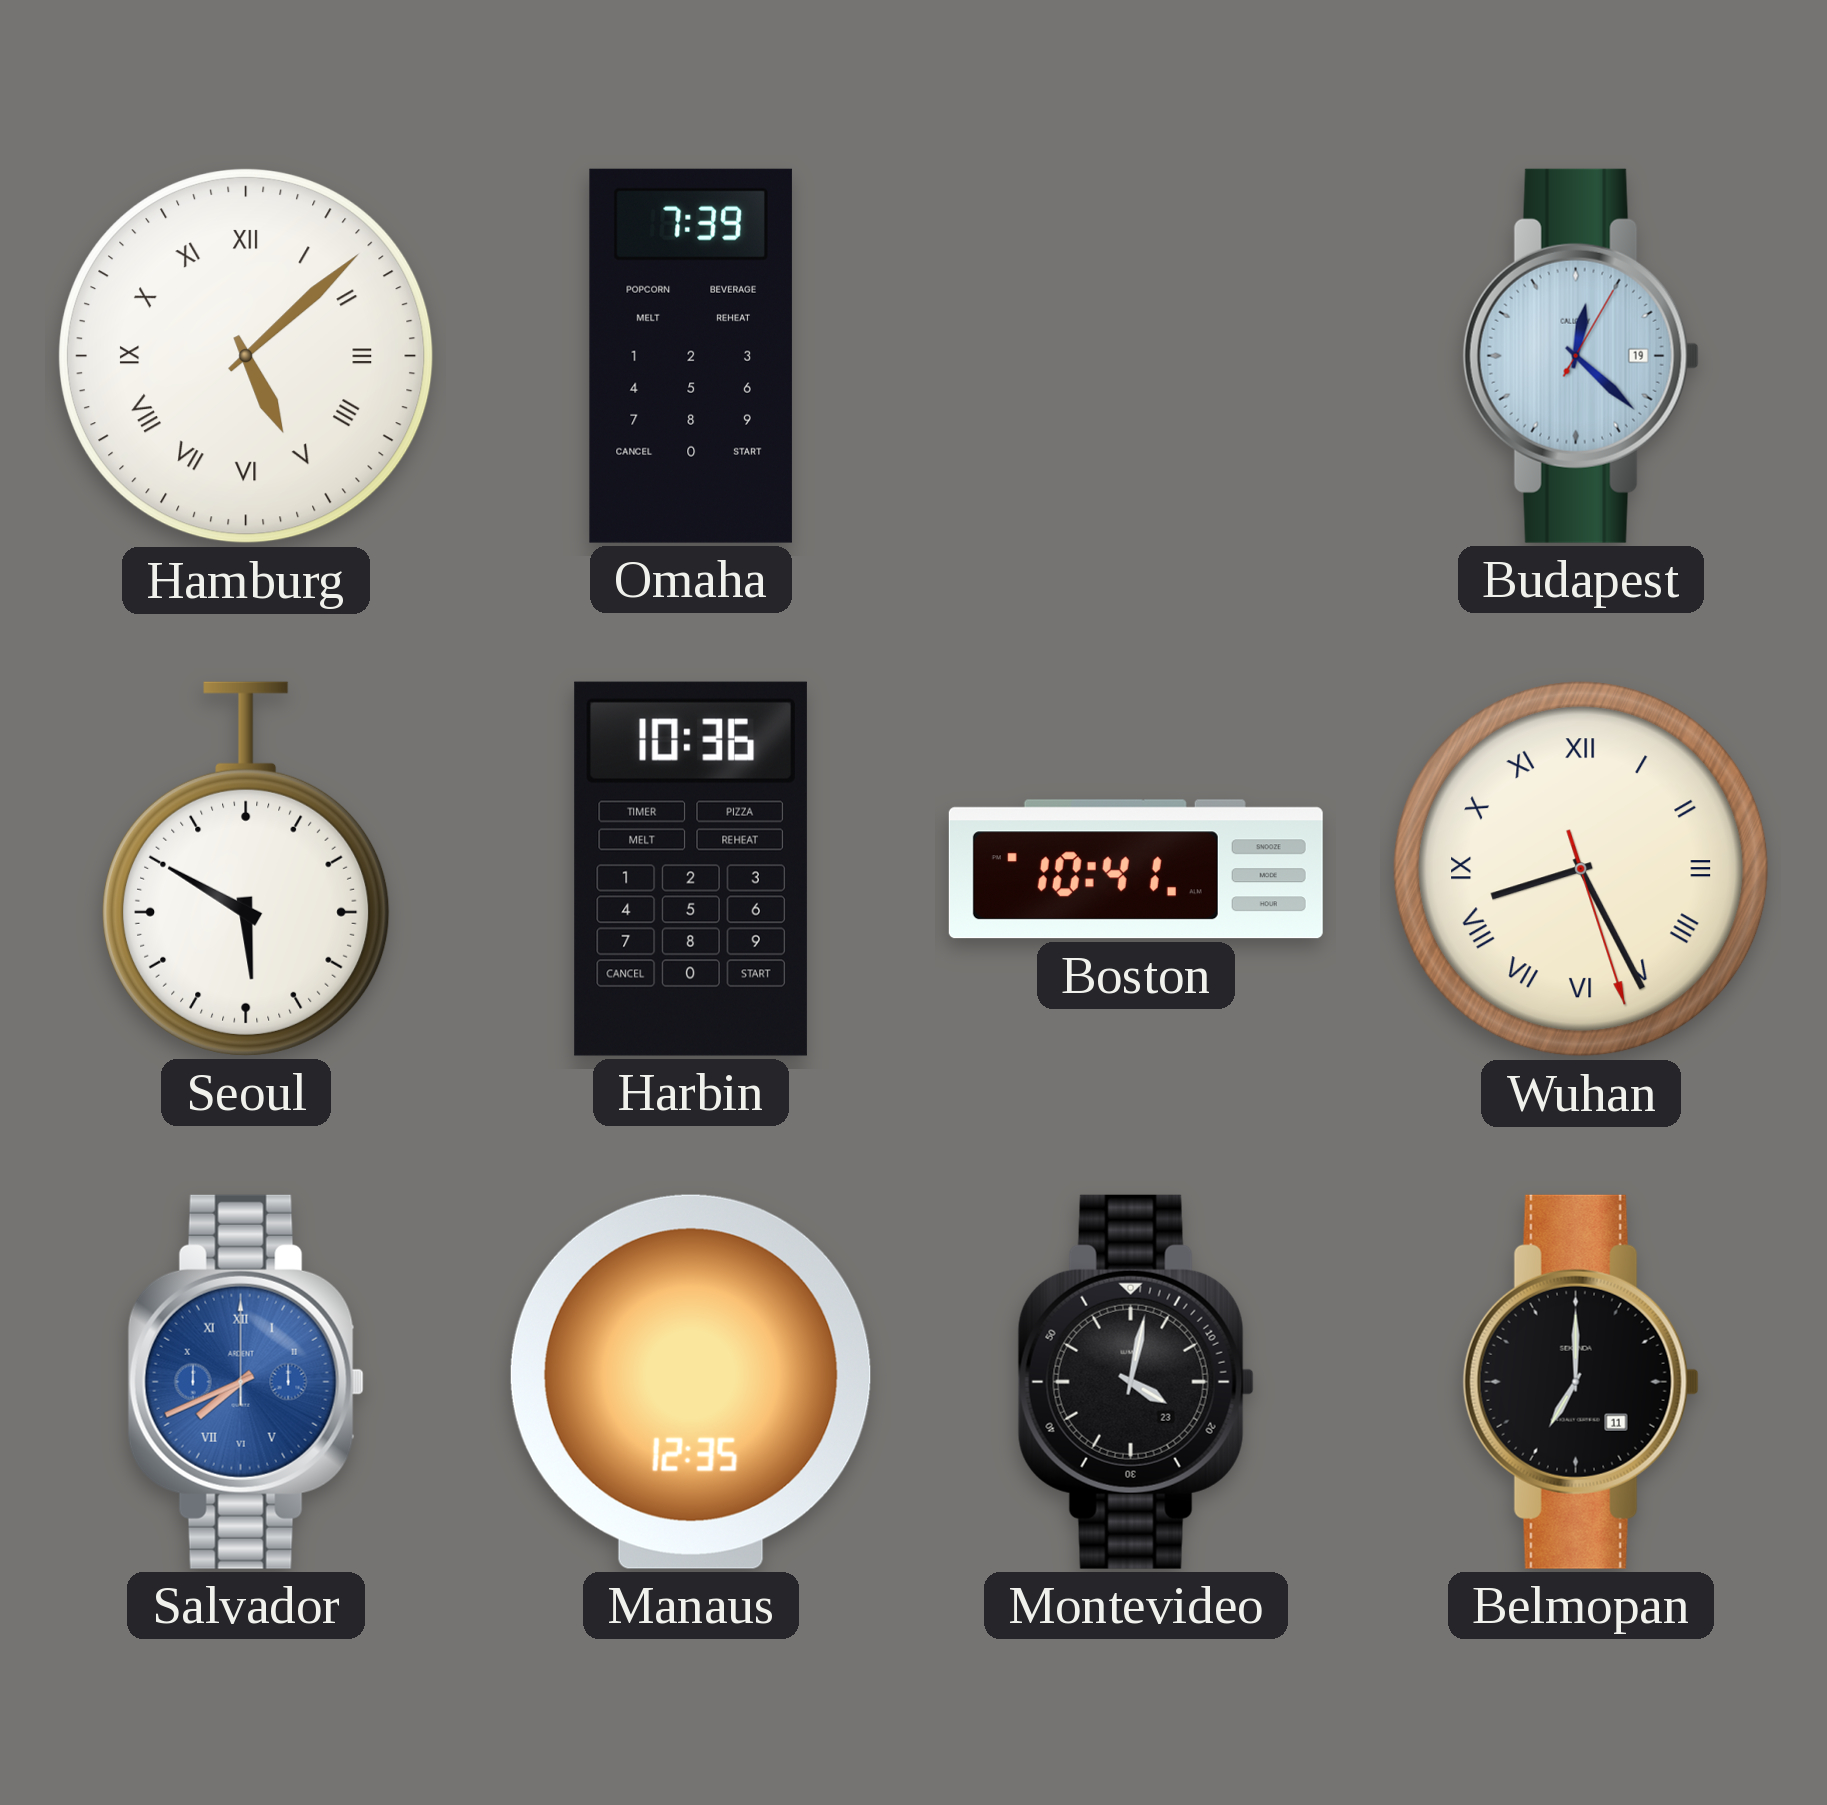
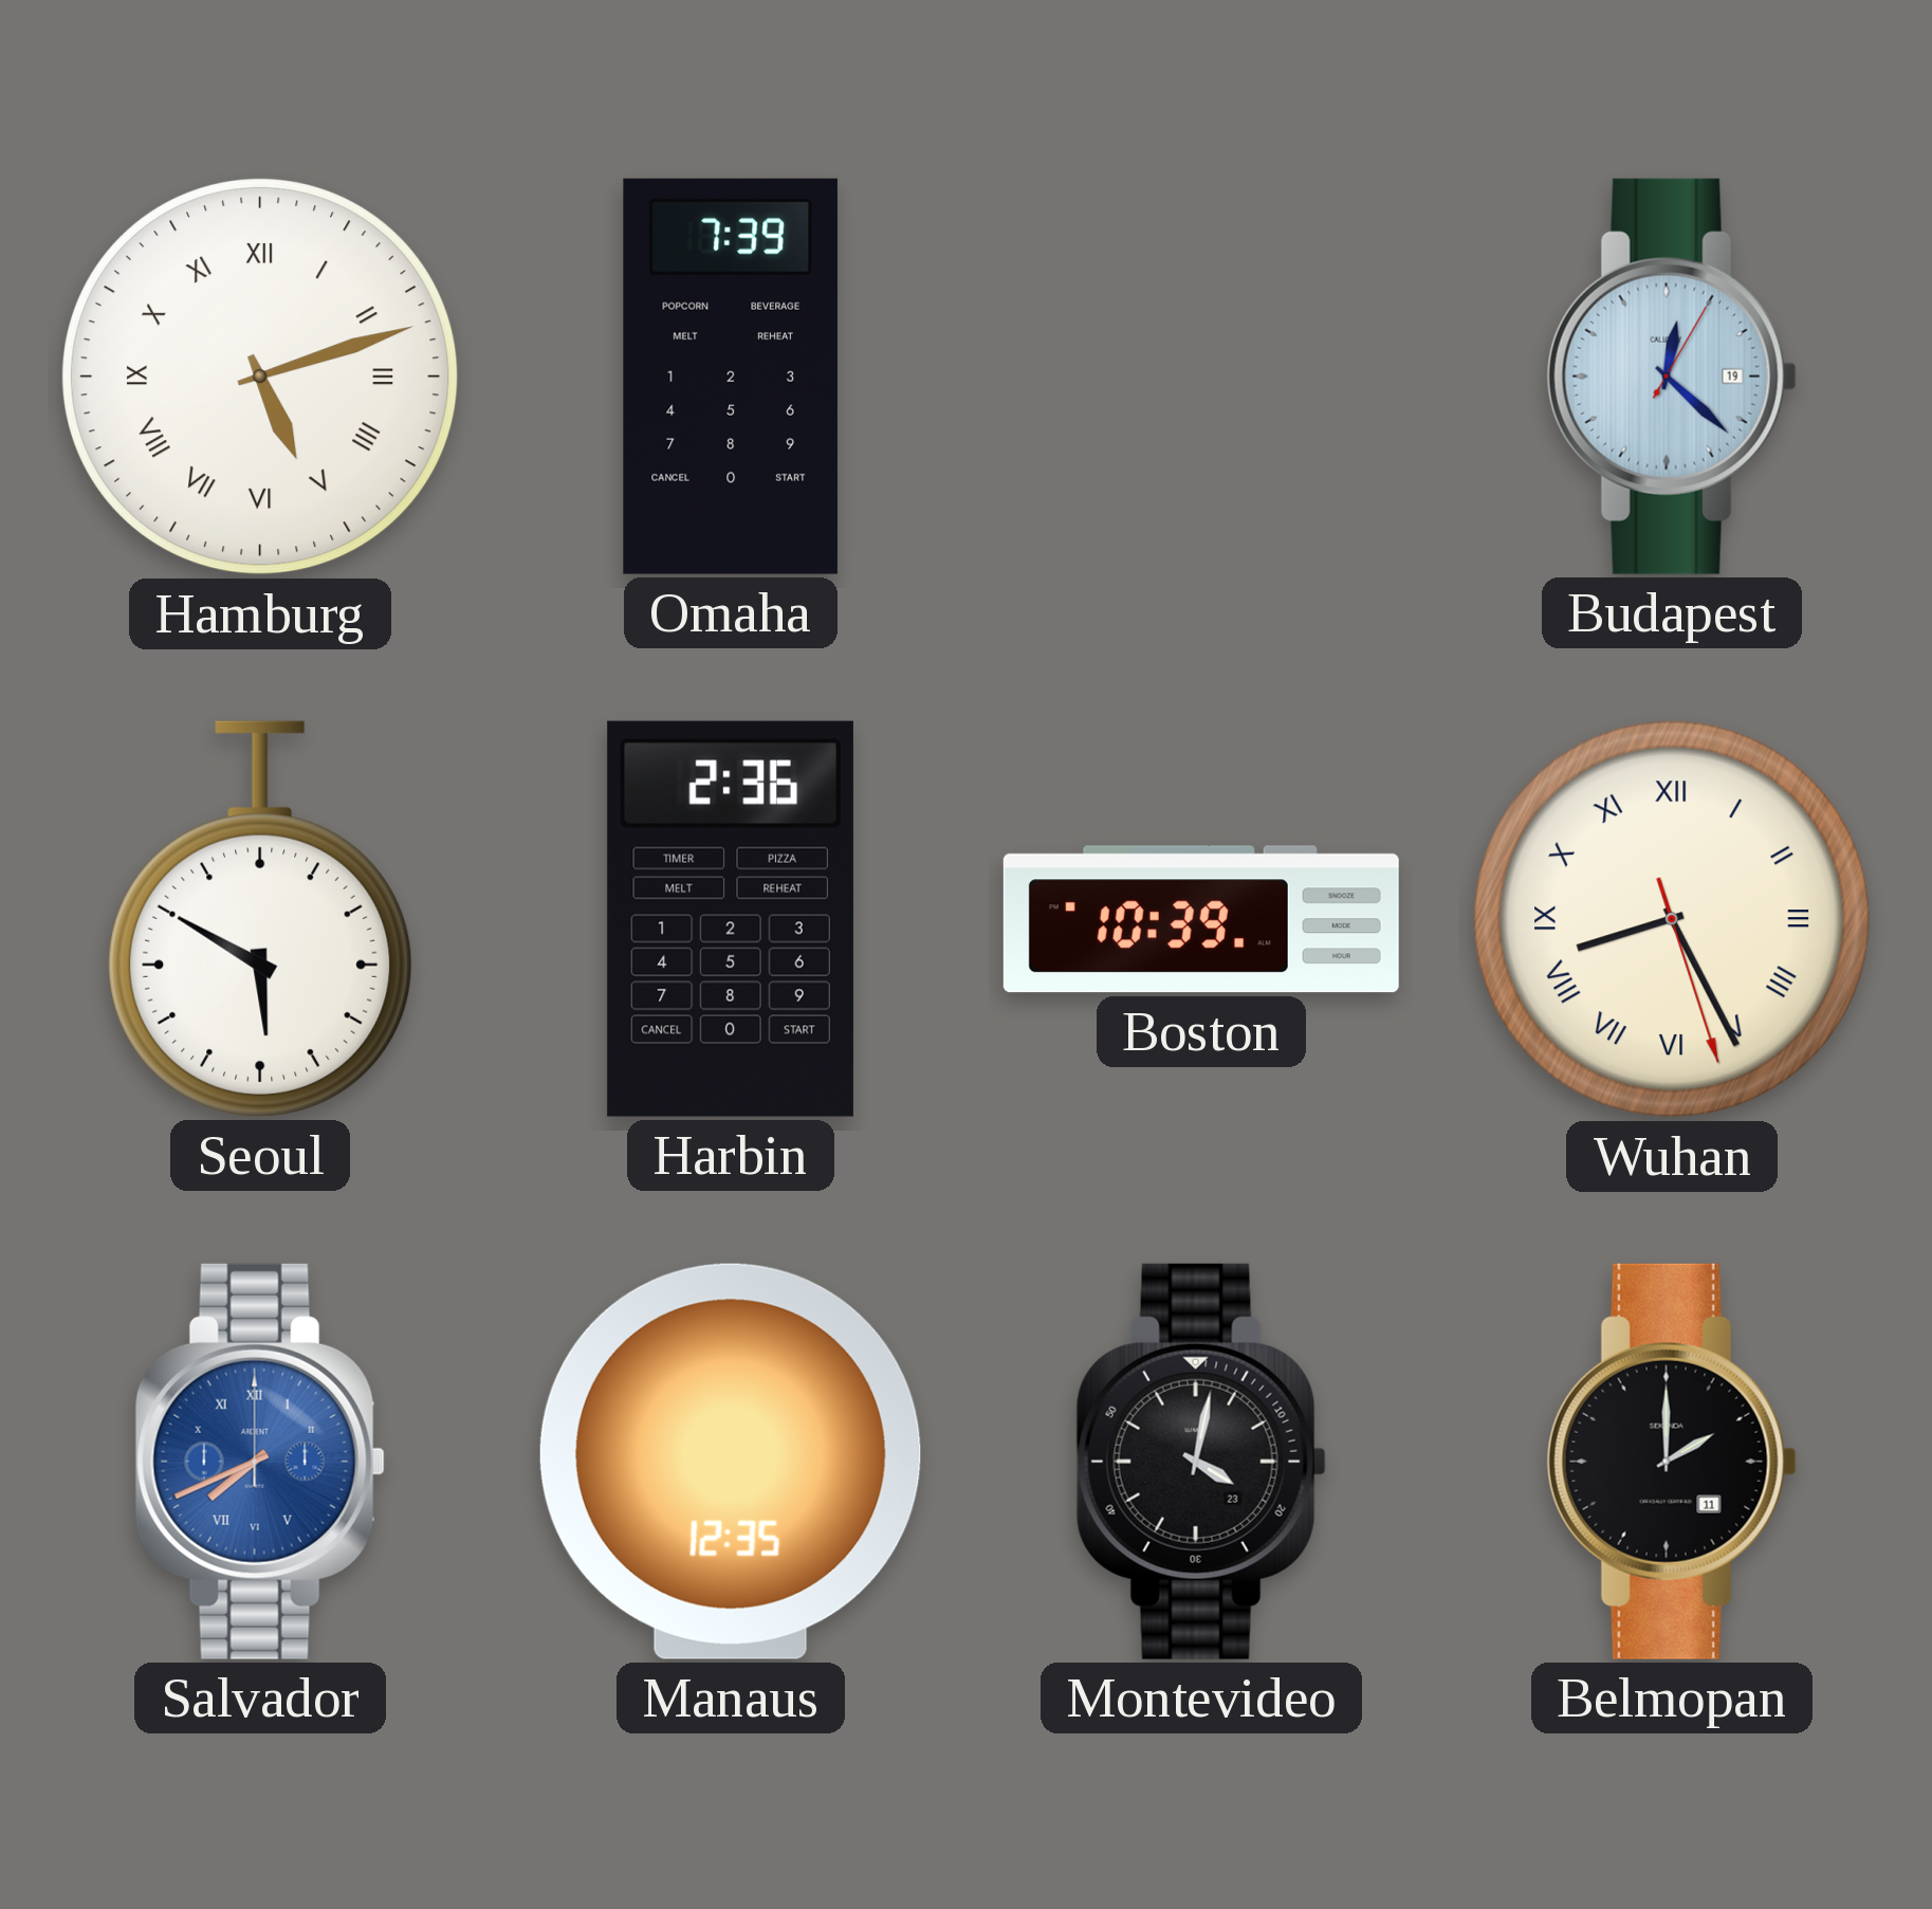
Hamburg: 5:08 -> 5:12 (260, 377)
Harbin: 10:36 -> 2:36 (731, 919)
Boston: 10:41 -> 10:39 (1201, 919)
Belmopan: 7:00 -> 2:00 (1672, 1462)
